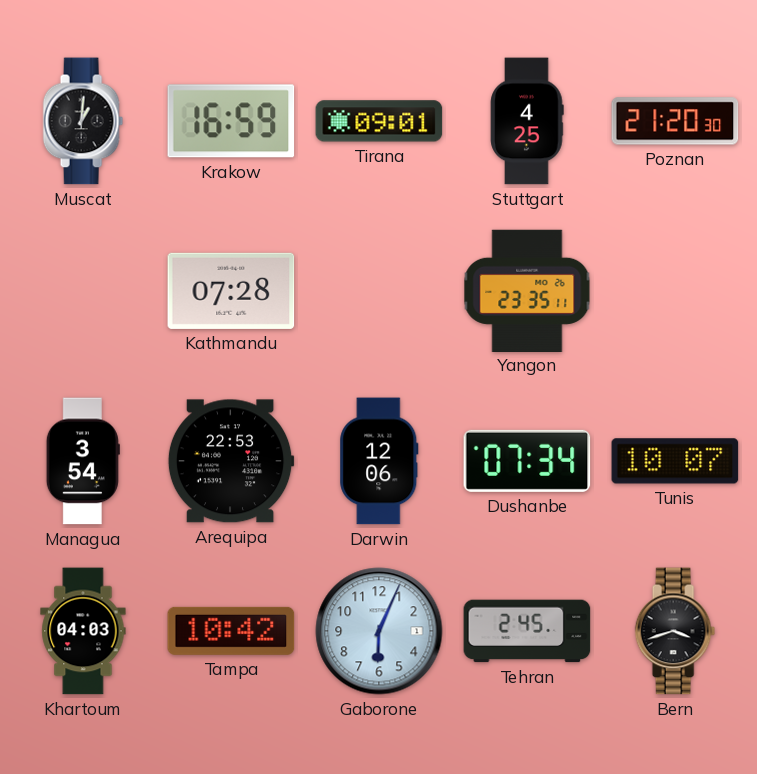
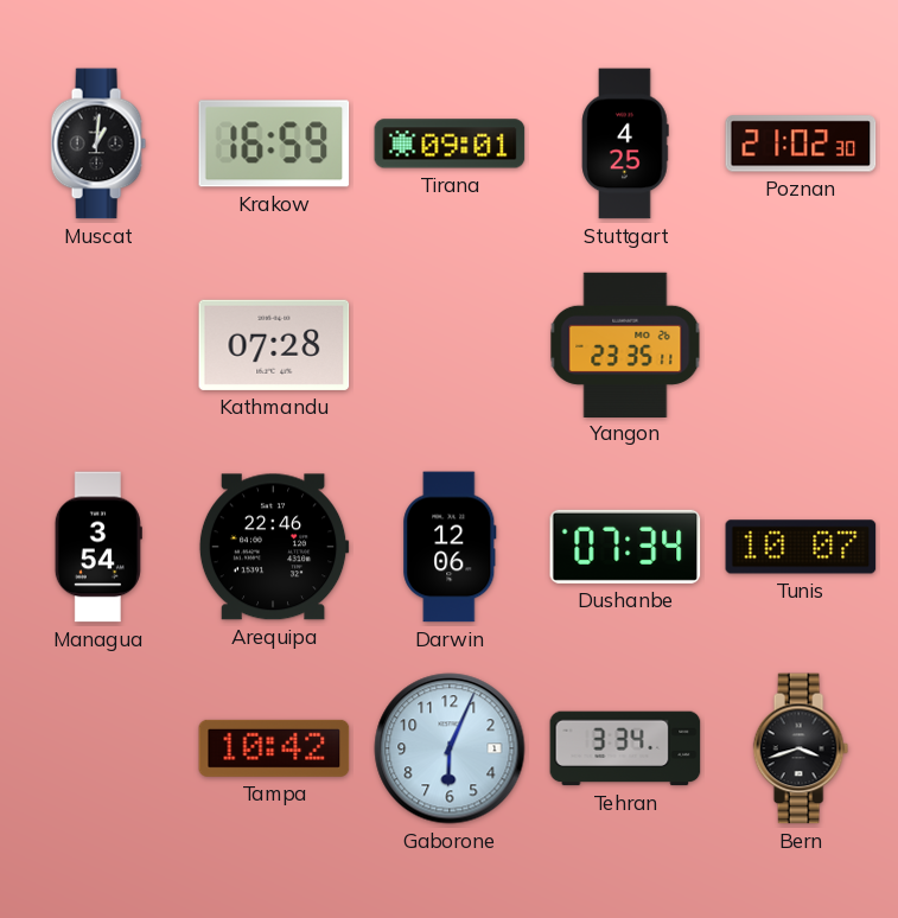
Poznan: 21:20 -> 21:02 (801, 144)
Arequipa: 22:53 -> 22:46 (274, 547)
Khartoum: 04:03 -> none (83, 631)
Tehran: 2:45 -> 3:34 (625, 748)
